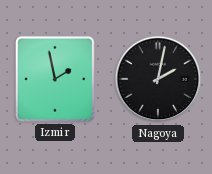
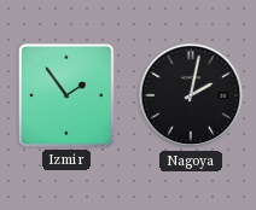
Izmir: 1:58 -> 1:54 (66, 95)
